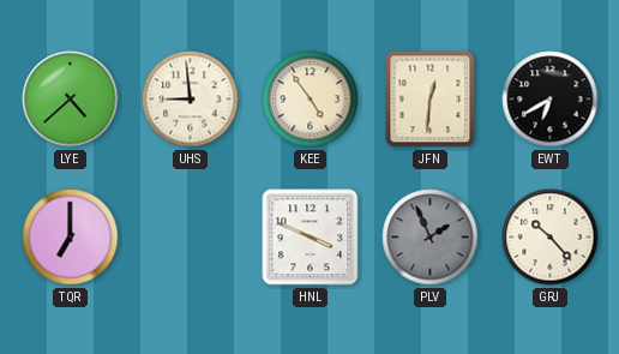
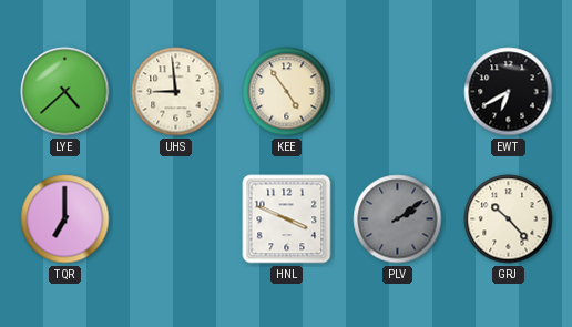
JFN: 12:31 -> none (431, 100)
PLV: 1:56 -> 2:09 (398, 219)
